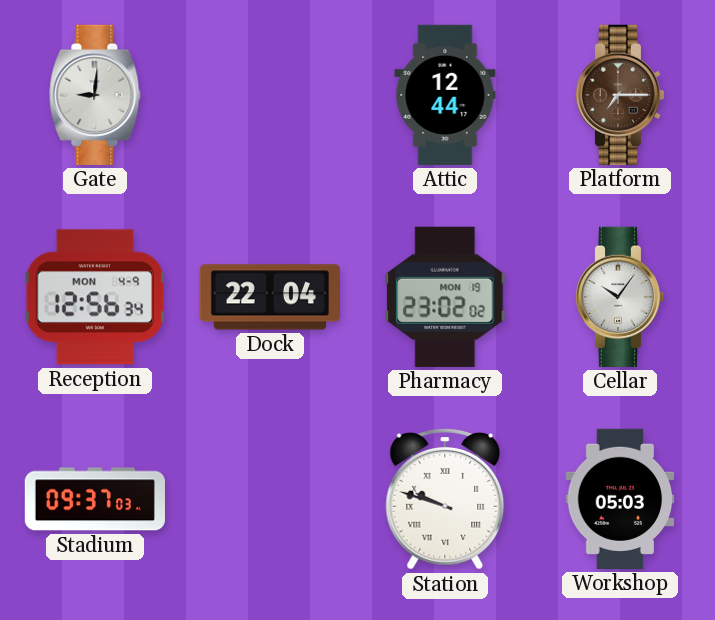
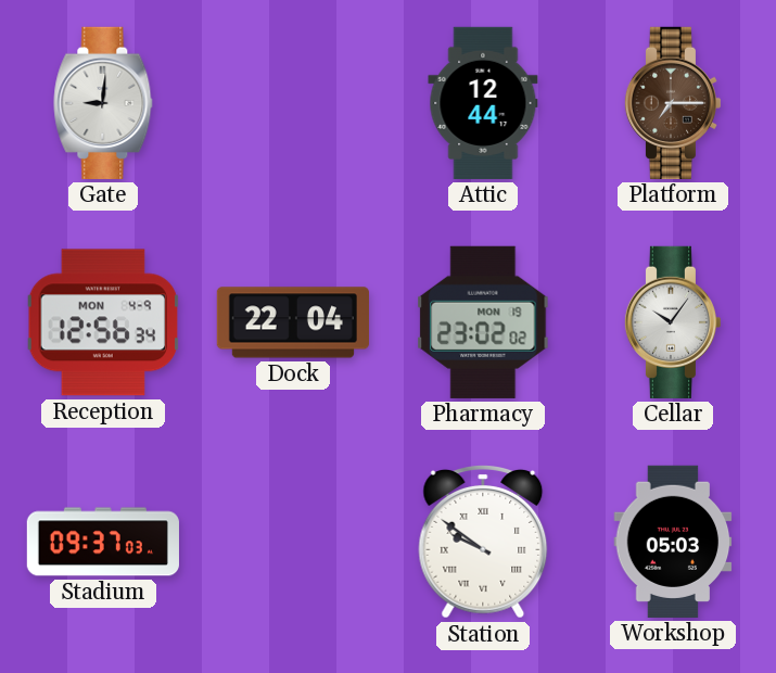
Station: 9:48 -> 9:51 (483, 543)
